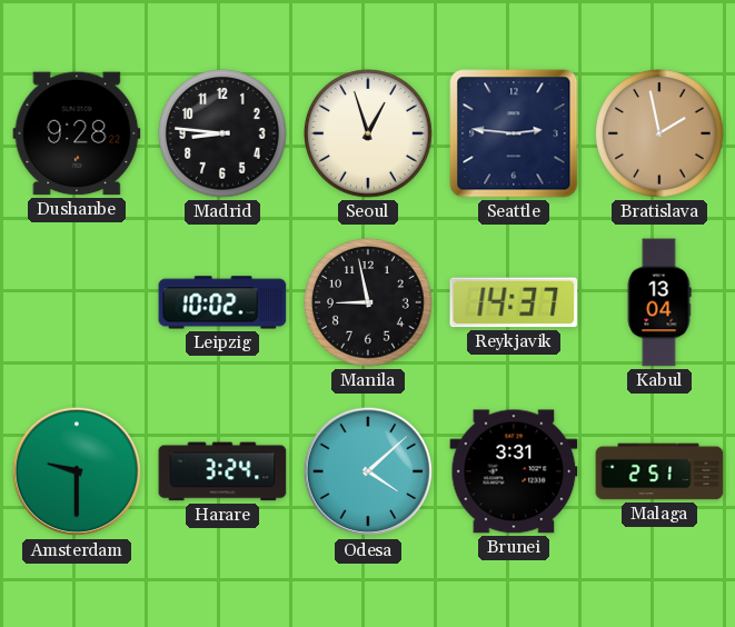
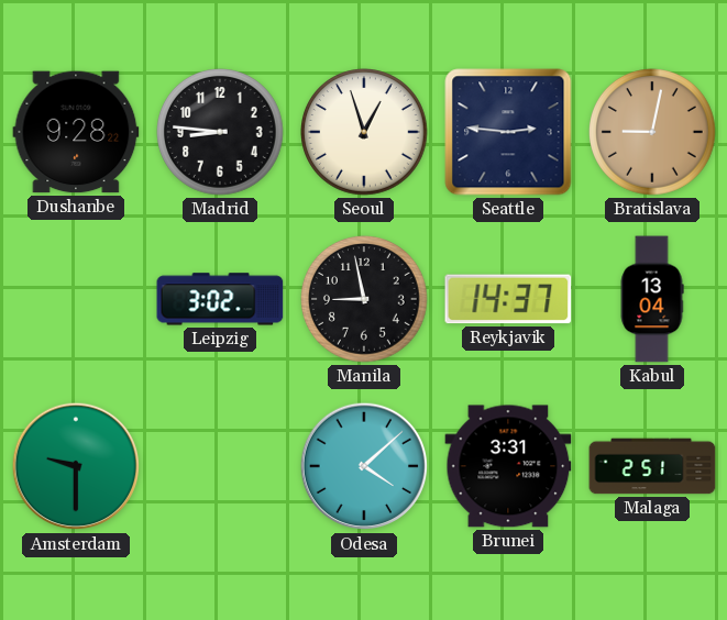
Bratislava: 1:58 -> 9:02 (653, 133)
Leipzig: 10:02 -> 3:02 (220, 299)
Harare: 3:24 -> none (222, 471)
